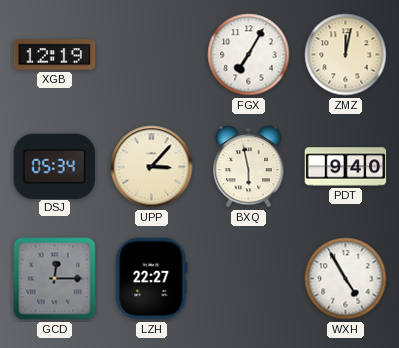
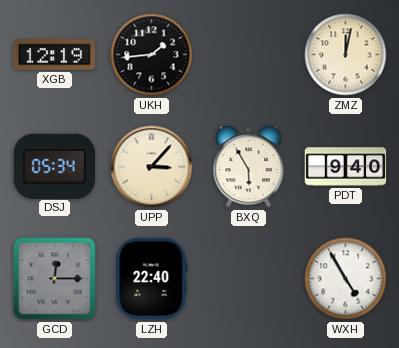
UKH: none -> 1:44 (152, 55)
FGX: 7:05 -> none (249, 55)
BXQ: 5:58 -> 5:55 (249, 167)
LZH: 22:27 -> 22:40 (152, 279)
